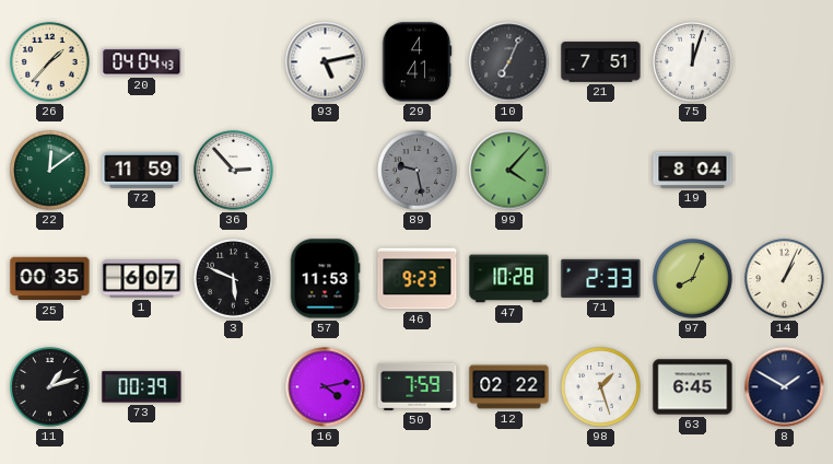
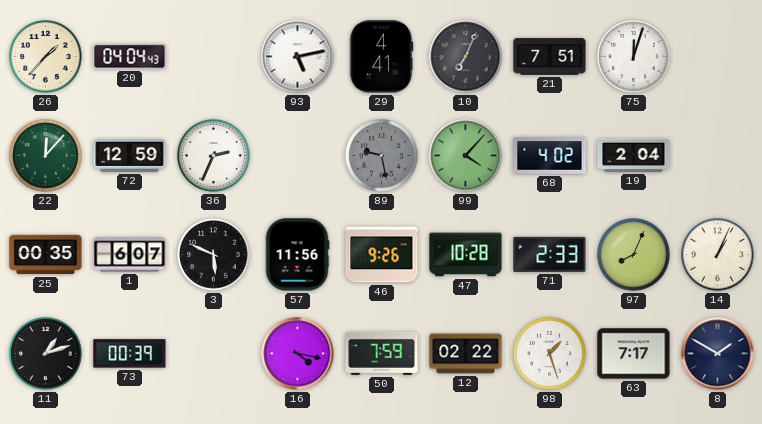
22: 12:09 -> 12:07 (46, 156)
72: 11:59 -> 12:59 (130, 155)
36: 2:53 -> 2:34 (214, 156)
68: none -> 4:02 (550, 156)
19: 8:04 -> 2:04 (634, 155)
57: 11:53 -> 11:56 (297, 255)
46: 9:23 -> 9:26 (382, 255)
16: 4:13 -> 4:17 (298, 354)
63: 6:45 -> 7:17 (634, 354)
